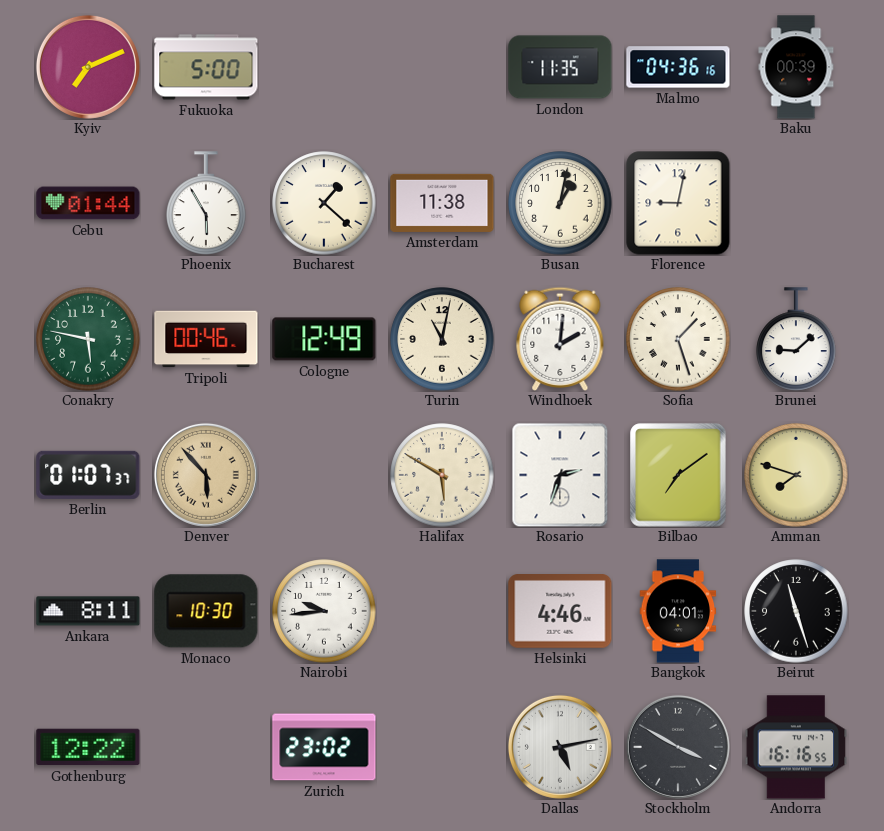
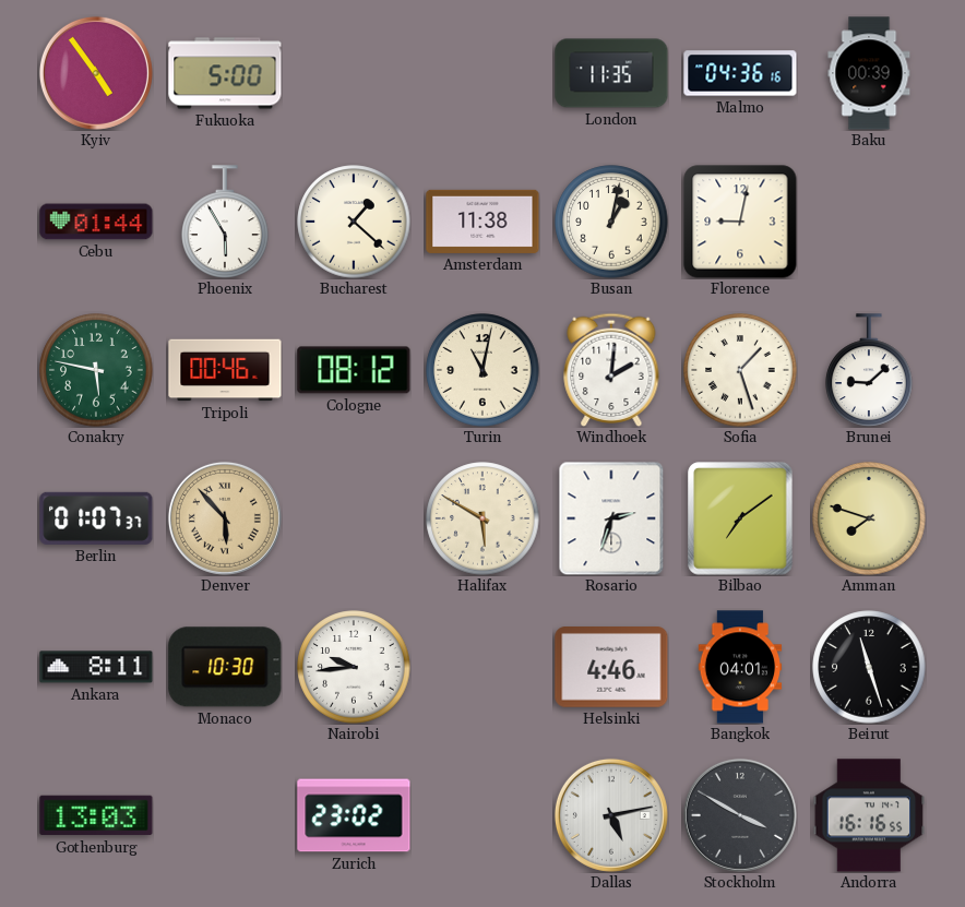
Kyiv: 7:11 -> 4:54 (96, 73)
Cologne: 12:49 -> 08:12 (354, 370)
Gothenburg: 12:22 -> 13:03 (96, 815)
